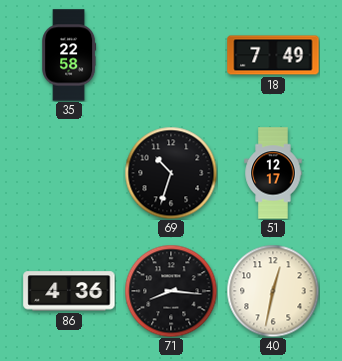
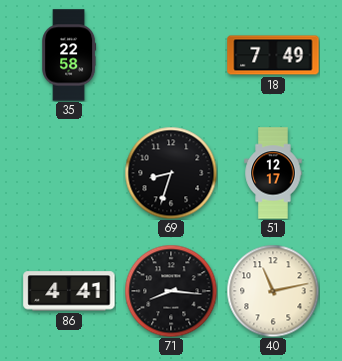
69: 10:33 -> 8:33 (171, 173)
86: 4:36 -> 4:41 (69, 291)
40: 12:32 -> 11:13 (273, 291)
